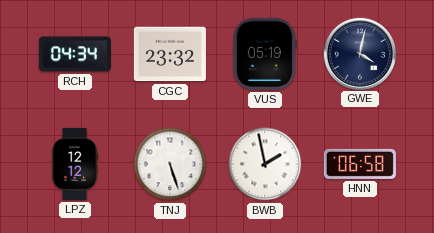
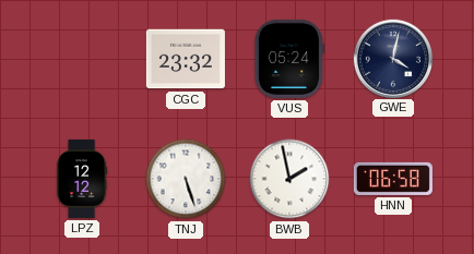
RCH: 04:34 -> none (75, 54)
VUS: 05:19 -> 05:24 (289, 59)
